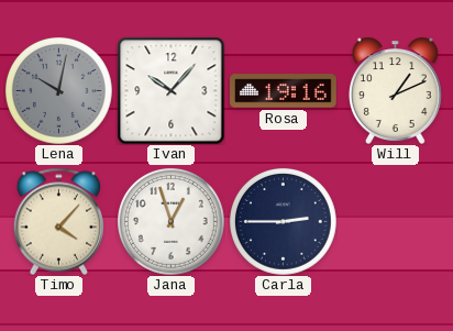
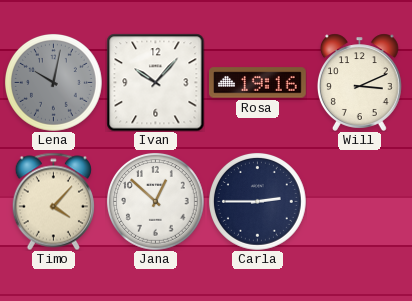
Will: 1:11 -> 3:11 (359, 82)
Jana: 12:57 -> 12:52 (156, 202)
